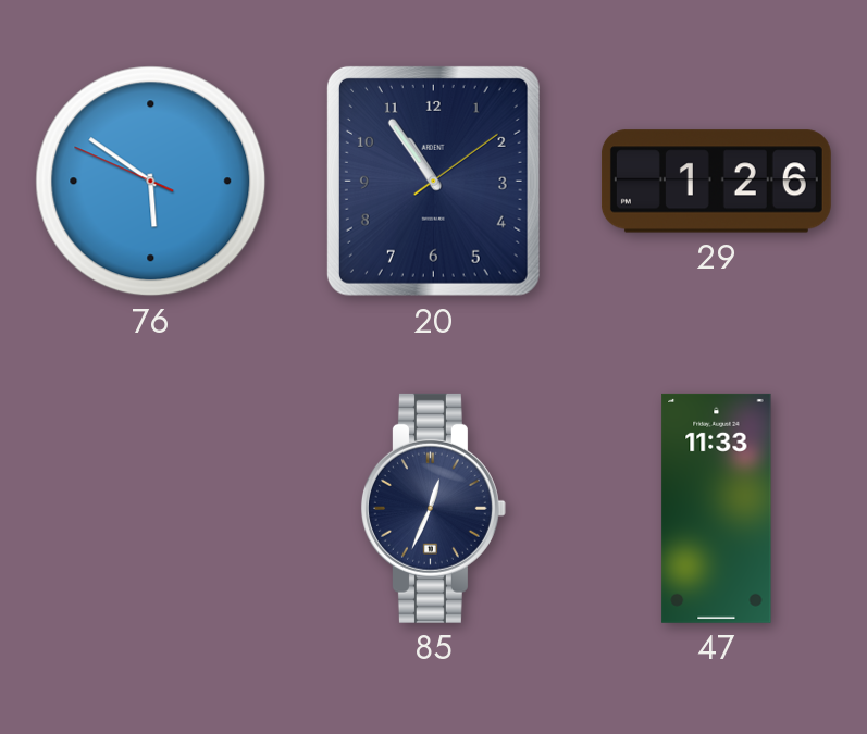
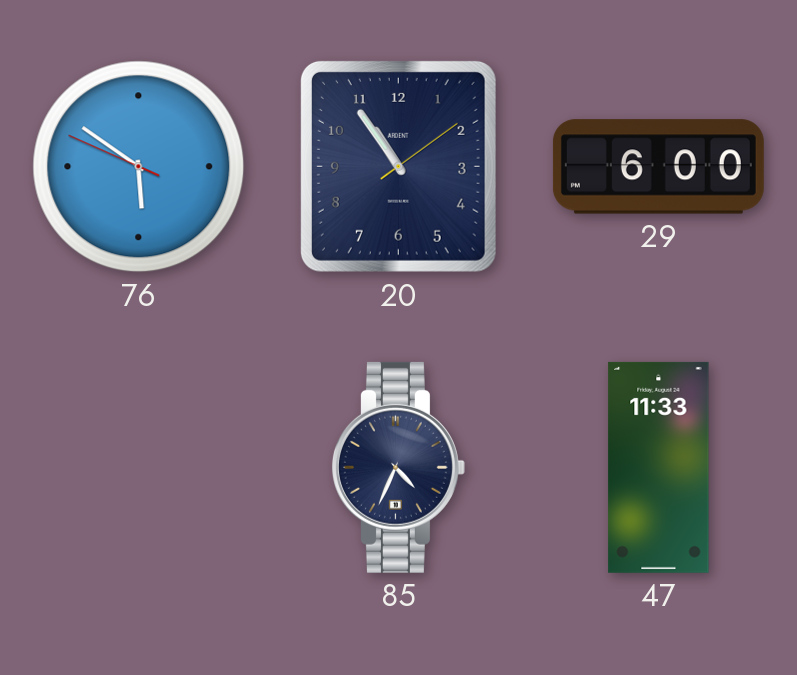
29: 1:26 -> 6:00 (658, 167)
85: 12:34 -> 4:34 (398, 467)
